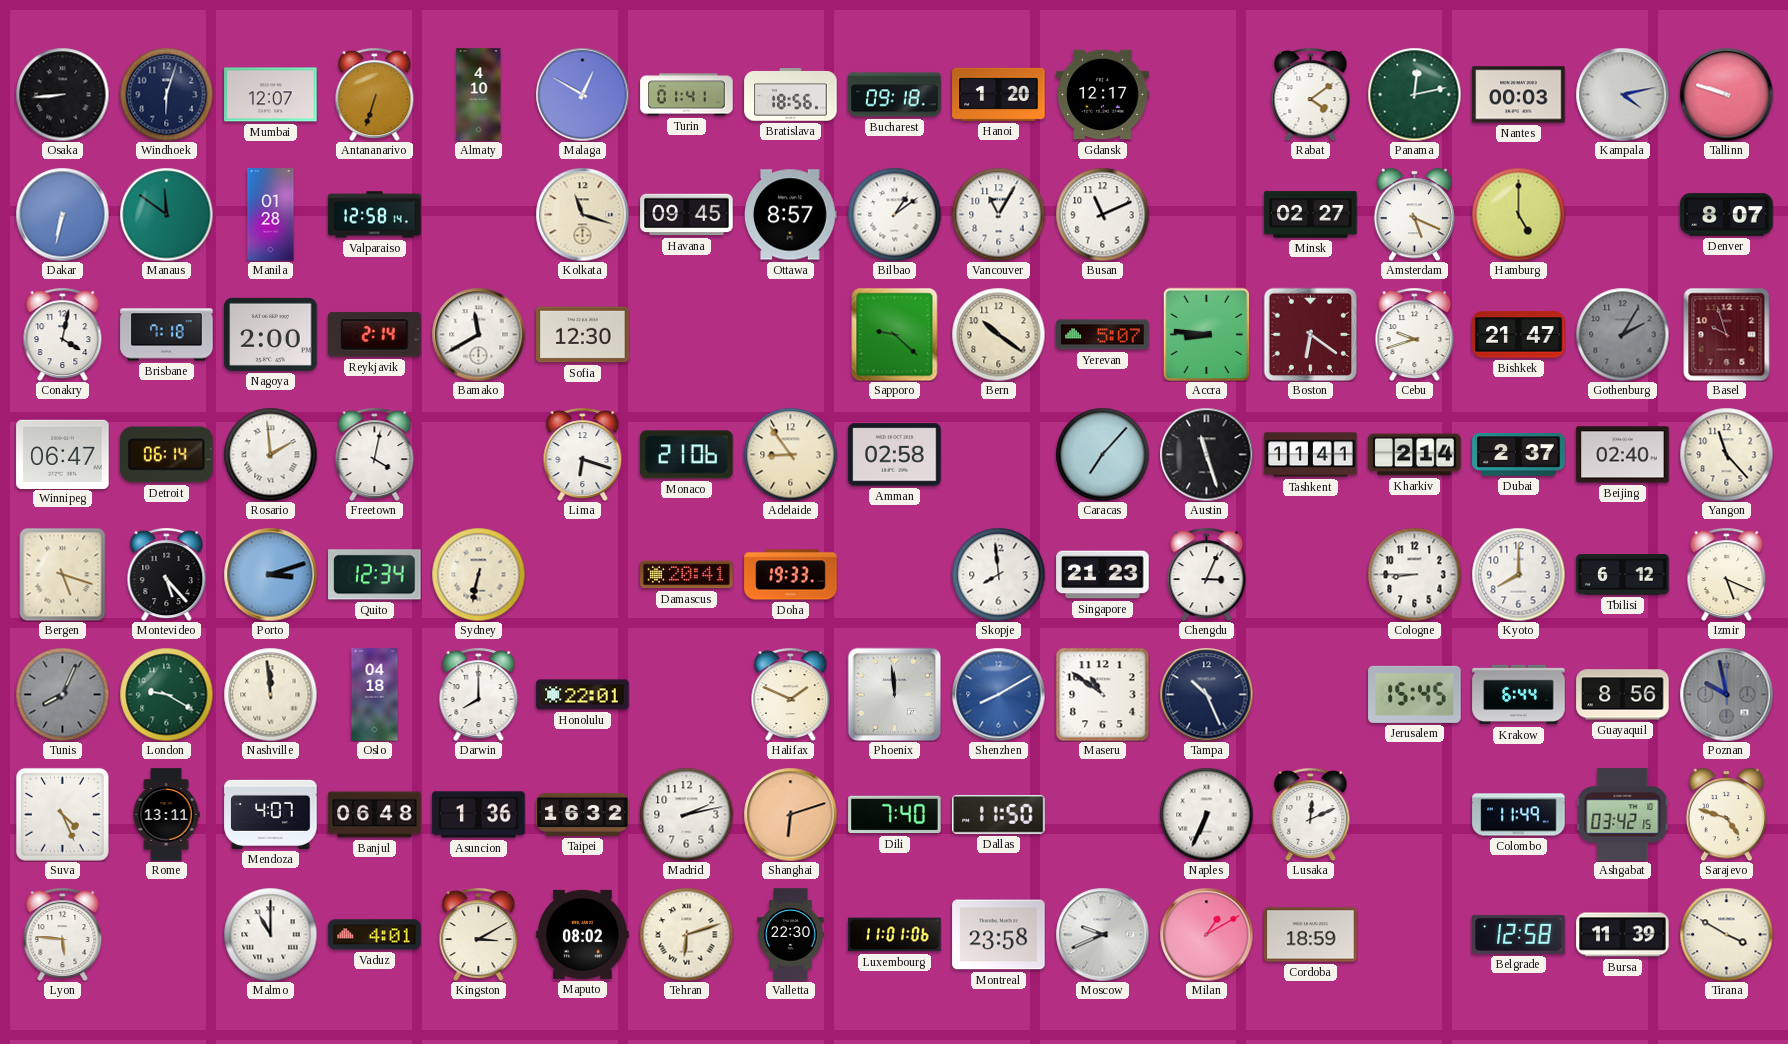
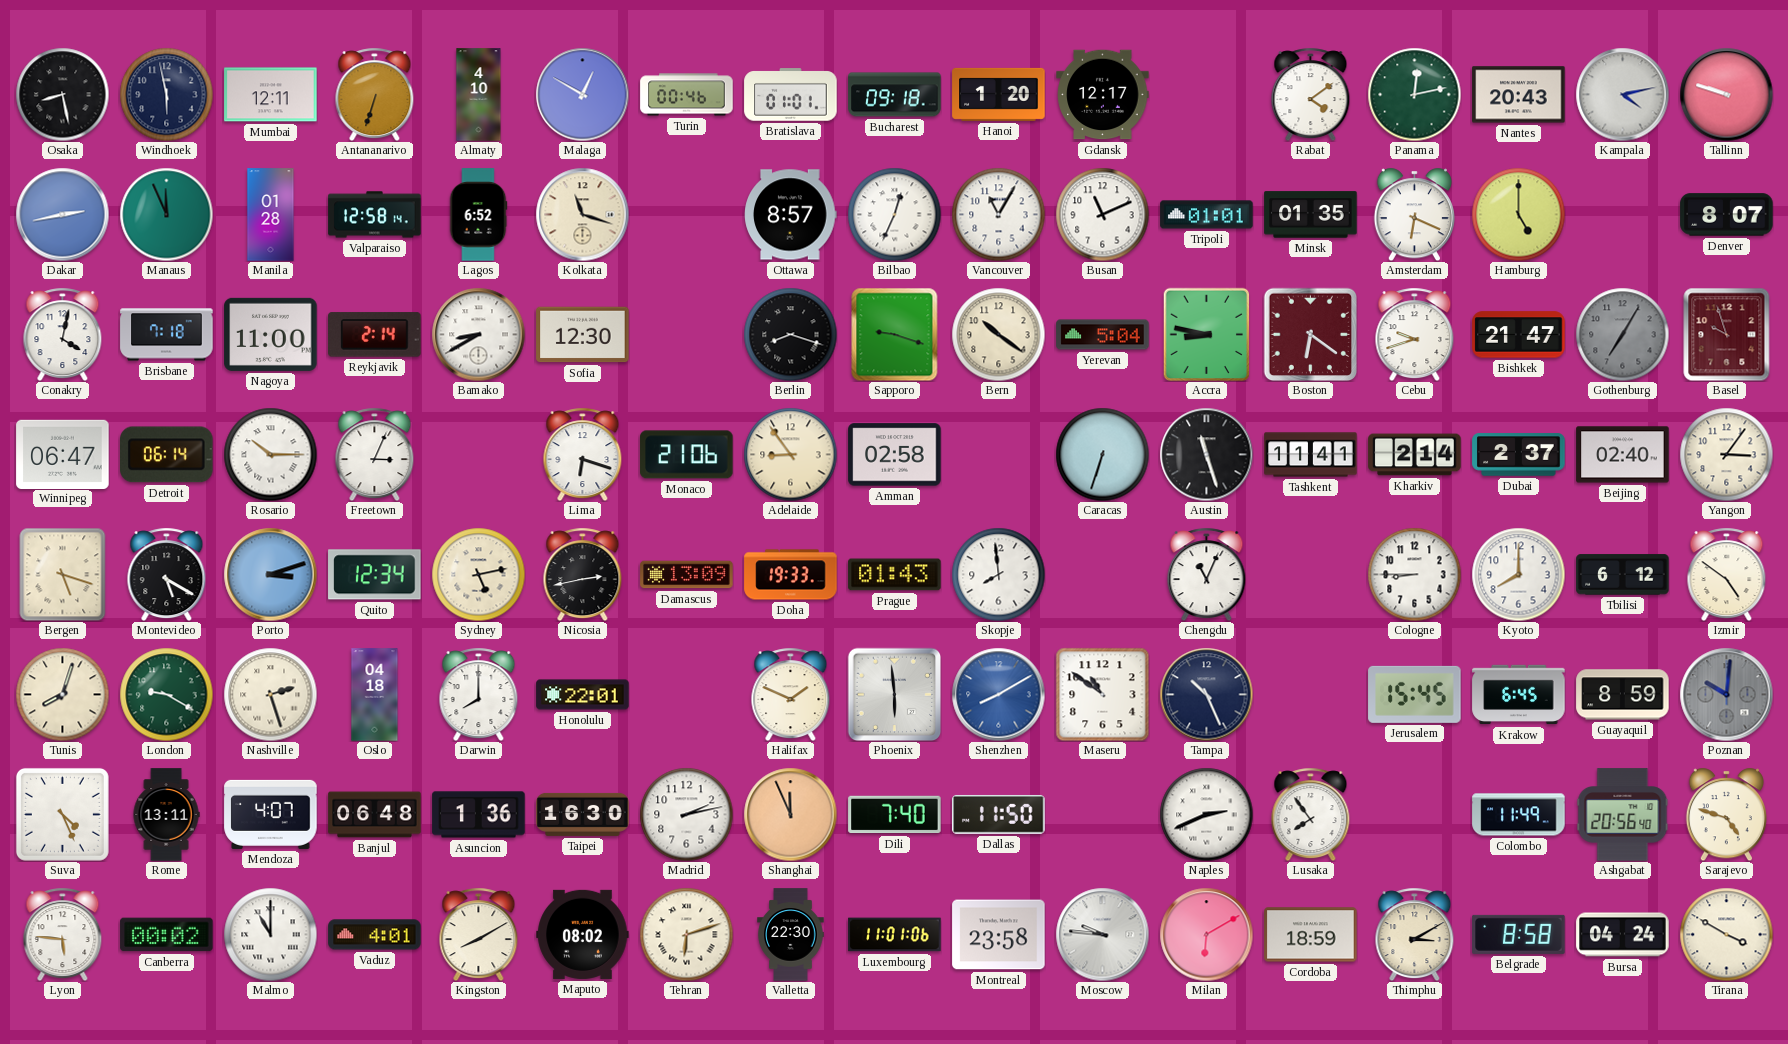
Osaka: 8:44 -> 8:28 (62, 94)
Windhoek: 6:03 -> 5:58 (166, 94)
Mumbai: 12:07 -> 12:11 (271, 95)
Turin: 01:41 -> 00:46 (687, 95)
Bratislava: 18:56 -> 01:01 (791, 95)
Nantes: 00:03 -> 20:43 (1519, 95)
Dakar: 6:32 -> 2:43 (62, 214)
Manaus: 11:51 -> 11:56 (166, 214)
Lagos: none -> 6:52 (478, 215)
Havana: 09:45 -> none (687, 215)
Bilbao: 1:09 -> 12:34 (894, 214)
Tripoli: none -> 01:01 (1207, 215)
Minsk: 02:27 -> 01:35 (1311, 215)
Amsterdam: 5:19 -> 6:19 (1414, 214)
Nagoya: 2:00 -> 11:00 (271, 334)
Bamako: 11:40 -> 8:40 (478, 334)
Berlin: none -> 8:18 (790, 334)
Sapporo: 9:22 -> 9:18 (895, 334)
Yerevan: 5:07 -> 5:04 (1103, 335)
Accra: 8:46 -> 8:47 (1207, 334)
Gothenburg: 2:05 -> 7:05 (1622, 334)
Rosario: 1:59 -> 10:15 (270, 454)
Freetown: 4:02 -> 3:04 (375, 454)
Caracas: 7:07 -> 6:33 (1102, 454)
Yangon: 11:23 -> 3:06 (1726, 454)
Montevideo: 5:23 -> 5:20 (167, 574)
Sydney: 6:32 -> 5:13 (478, 574)
Nicosia: none -> 2:43 (583, 574)
Damascus: 20:41 -> 13:09 (687, 575)
Prague: none -> 01:43 (895, 575)
Singapore: 21:23 -> none (1103, 575)
Chengdu: 3:04 -> 11:04 (1207, 574)
Izmir: 5:19 -> 4:51 (1727, 574)
Tunis: 8:04 -> 8:03 (62, 694)
Tunis dial: grey -> cream (62, 694)
Nashville: 11:59 -> 2:27 (270, 694)
Phoenix: 11:59 -> 5:59 (894, 694)
Krakow: 6:44 -> 6:45 (1519, 695)
Guayaquil: 8:56 -> 8:59 (1623, 695)
Poznan: 9:58 -> 10:01 (1726, 694)
Taipei: 16:32 -> 16:30 (583, 814)
Shanghai: 6:12 -> 11:56 (790, 814)
Naples: 6:34 -> 2:41 (1206, 814)
Lusaka: 12:11 -> 7:54 (1311, 814)
Ashgabat: 03:42 -> 20:56 (1623, 815)
Canberra: none -> 00:02 (167, 935)
Kingston: 3:10 -> 8:10 (479, 934)
Moscow: 9:41 -> 9:46 (1102, 934)
Milan: 1:10 -> 6:10 (1206, 934)
Thimphu: none -> 3:10 (1415, 934)
Belgrade: 12:58 -> 8:58 (1519, 934)
Bursa: 11:39 -> 04:24 (1623, 935)
